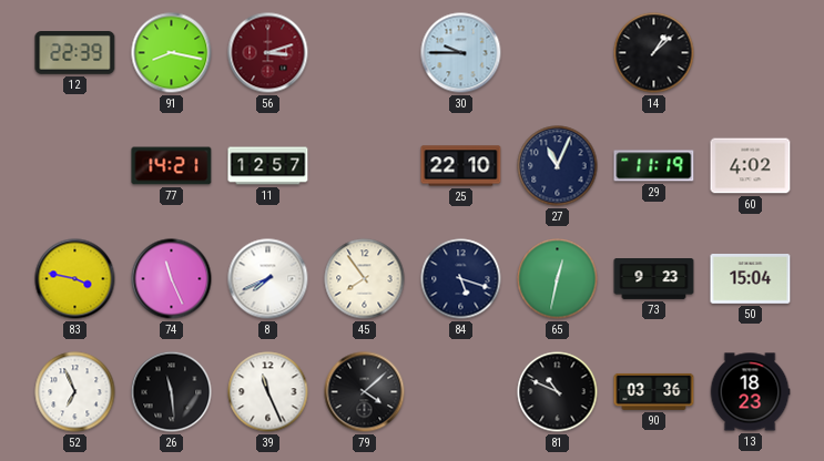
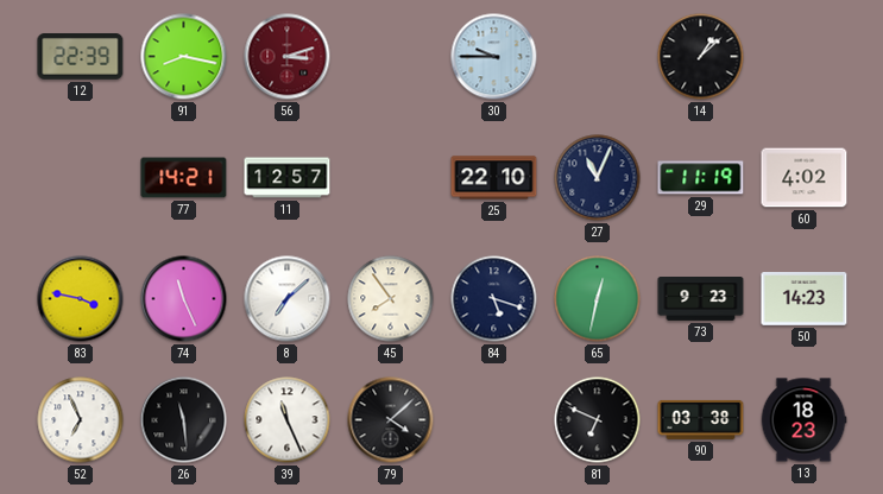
8: 7:41 -> 7:08 (288, 299)
50: 15:04 -> 14:23 (805, 299)
81: 10:49 -> 6:49 (598, 420)
90: 03:36 -> 03:38 (701, 419)
